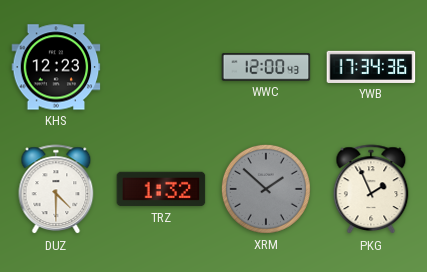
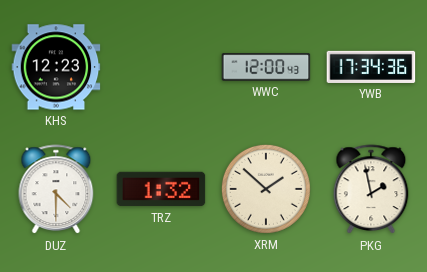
XRM dial: grey -> cream (266, 189)
PKG: 1:56 -> 1:58 (371, 190)
